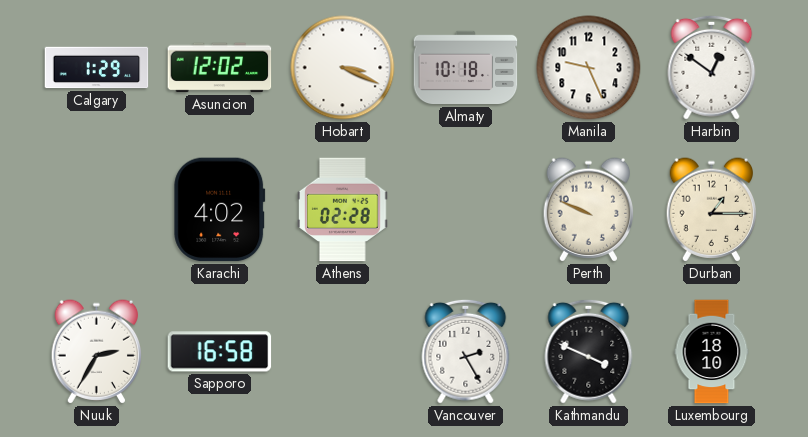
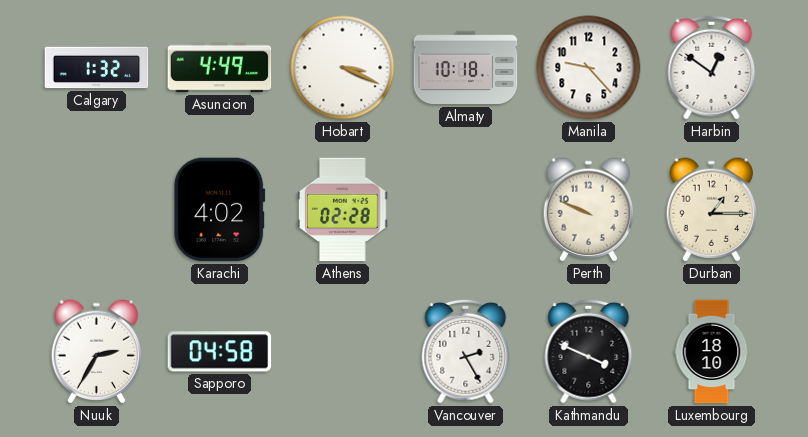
Calgary: 1:29 -> 1:32 (97, 68)
Asuncion: 12:02 -> 4:49 (220, 68)
Manila: 9:26 -> 9:23 (589, 68)
Sapporo: 16:58 -> 04:58 (220, 352)
